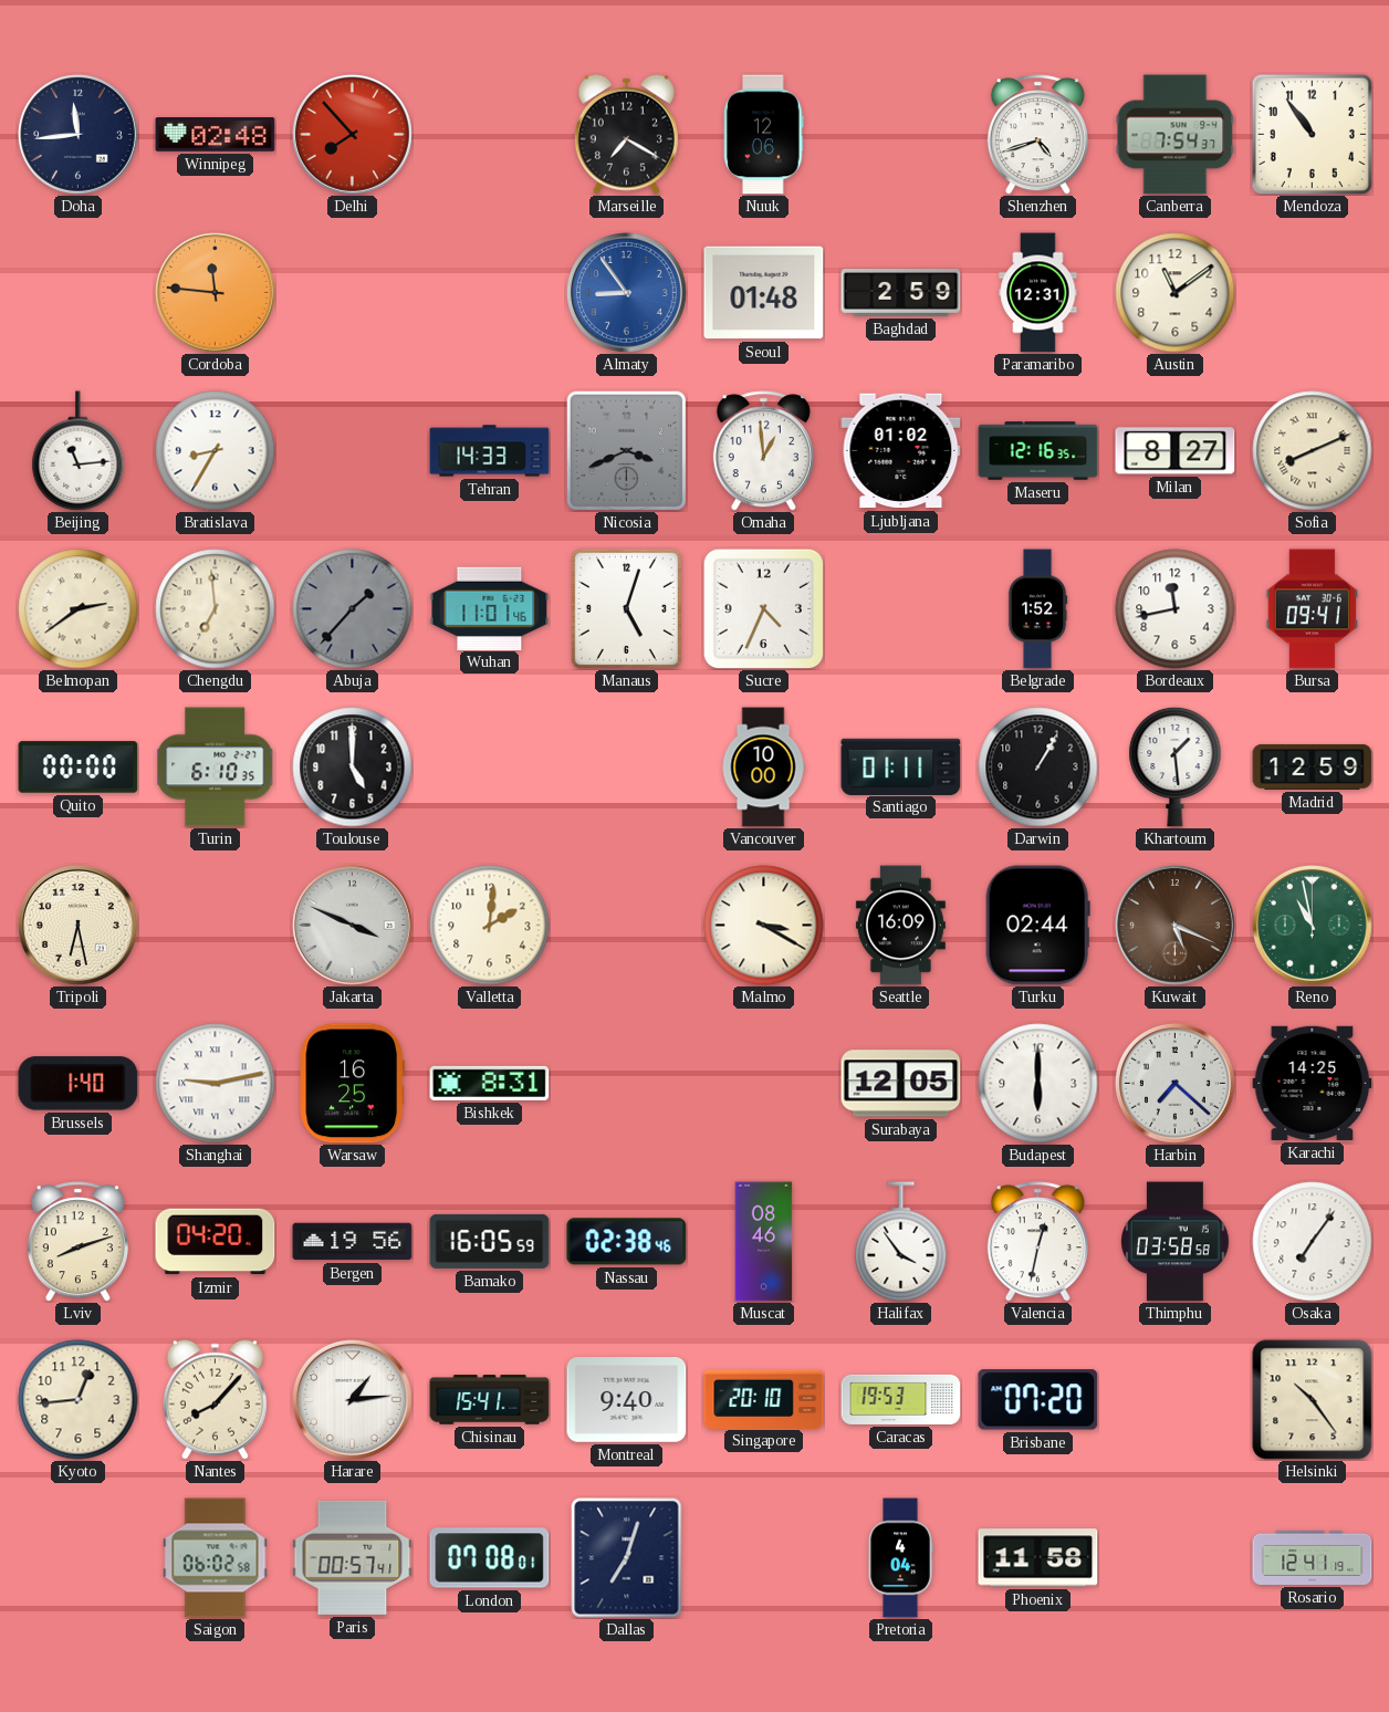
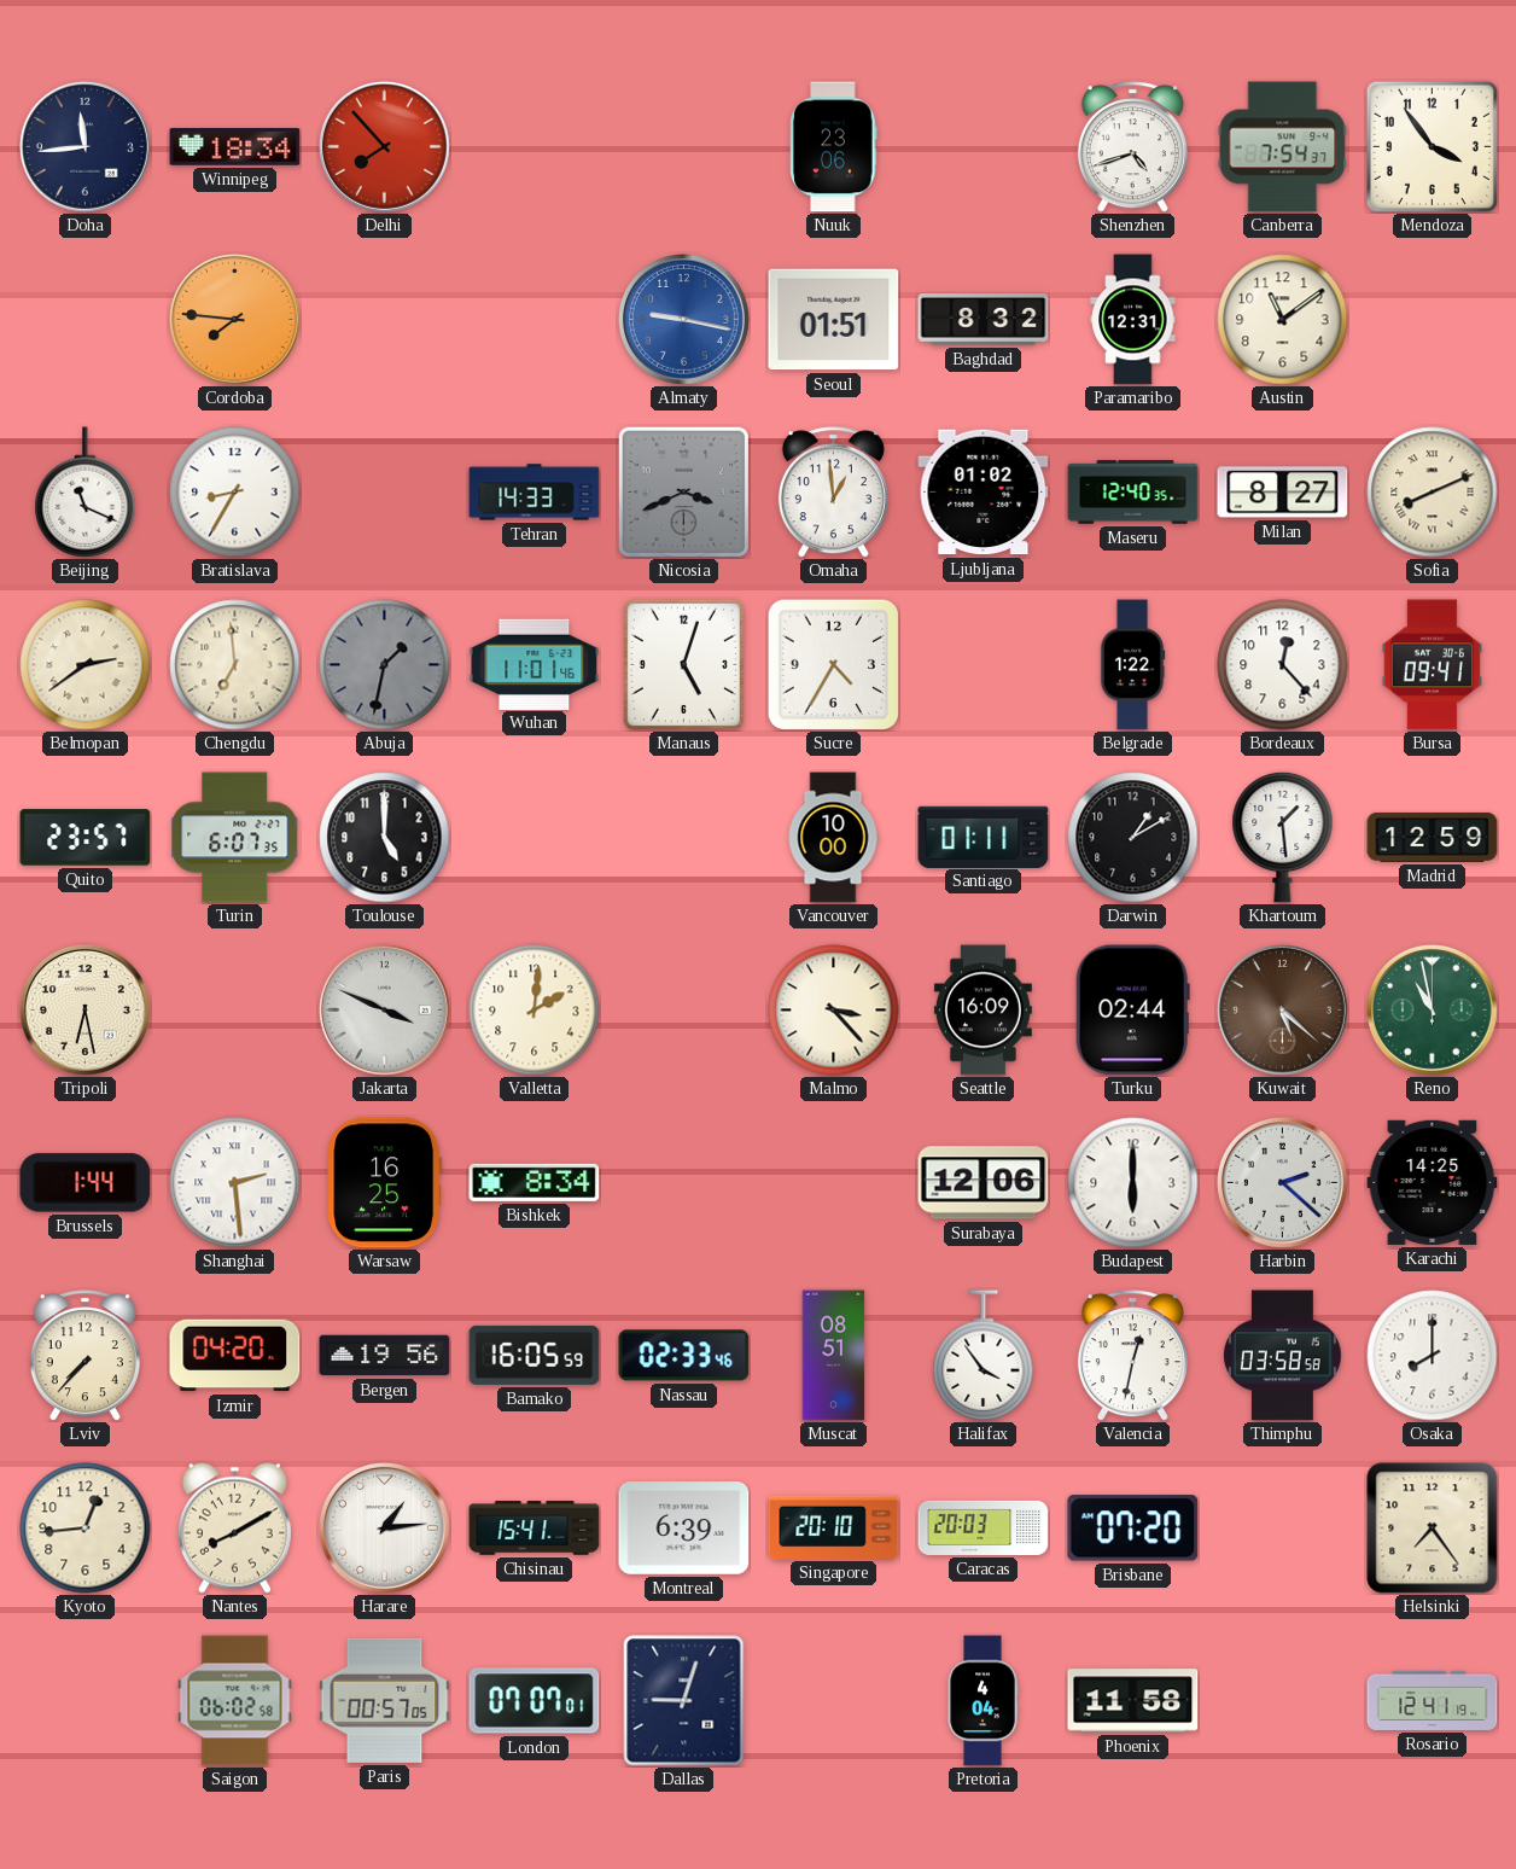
Winnipeg: 02:48 -> 18:34 (235, 147)
Marseille: 7:20 -> none (626, 134)
Nuuk: 12:06 -> 23:06 (834, 147)
Mendoza: 10:54 -> 3:54 (1432, 146)
Cordoba: 11:46 -> 7:46 (234, 319)
Almaty: 8:54 -> 9:17 (683, 319)
Seoul: 01:48 -> 01:51 (834, 320)
Baghdad: 2:59 -> 8:32 (984, 320)
Beijing: 11:14 -> 11:19 (86, 493)
Maseru: 12:16 -> 12:40 (1133, 493)
Abuja: 1:37 -> 1:32 (385, 665)
Sucre: 4:34 -> 4:35 (833, 664)
Belgrade: 1:52 -> 1:22 (1132, 665)
Bordeaux: 11:43 -> 12:23 (1283, 665)
Quito: 00:00 -> 23:57 (86, 838)
Turin: 6:10 -> 6:07 (235, 838)
Darwin: 1:05 -> 1:10 (1133, 838)
Malmo: 3:20 -> 3:23 (834, 1011)
Kuwait: 5:19 -> 5:22 (1282, 1009)
Brussels: 1:40 -> 1:44 (86, 1183)
Shanghai: 9:13 -> 2:29 (235, 1183)
Bishkek: 8:31 -> 8:34 (535, 1182)
Surabaya: 12:05 -> 12:06 (984, 1183)
Harbin: 7:22 -> 2:22 (1282, 1182)
Lviv: 8:12 -> 7:37 (84, 1356)
Nassau: 02:38 -> 02:33 (684, 1356)
Muscat: 08:46 -> 08:51 (834, 1356)
Osaka: 7:06 -> 8:00 (1433, 1356)
Nantes: 8:07 -> 8:10 (234, 1527)
Montreal: 9:40 -> 6:39 (684, 1529)
Caracas: 19:53 -> 20:03 (984, 1527)
Helsinki: 10:24 -> 7:24 (1433, 1529)
Paris: 00:57:41 -> 00:57:05 (385, 1700)
London: 07:08 -> 07:07 (535, 1701)
Dallas: 7:03 -> 9:03 (684, 1701)
